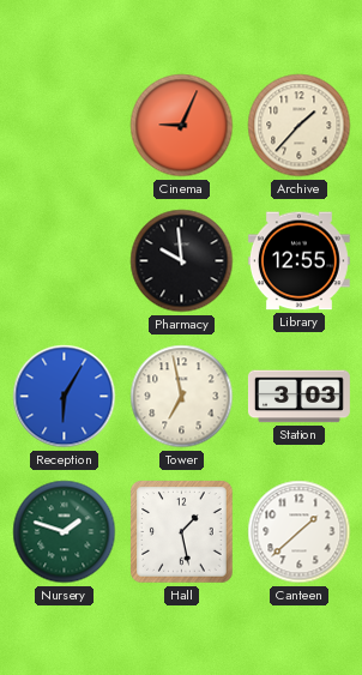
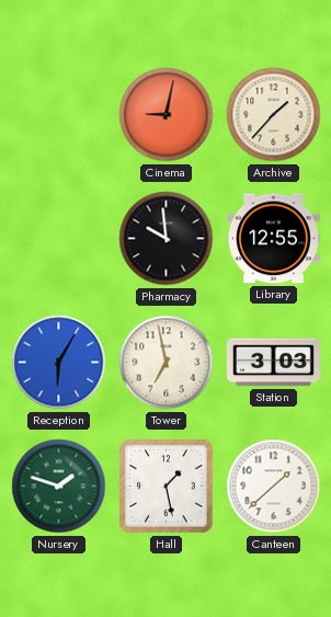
Cinema: 9:04 -> 9:02 (167, 115)
